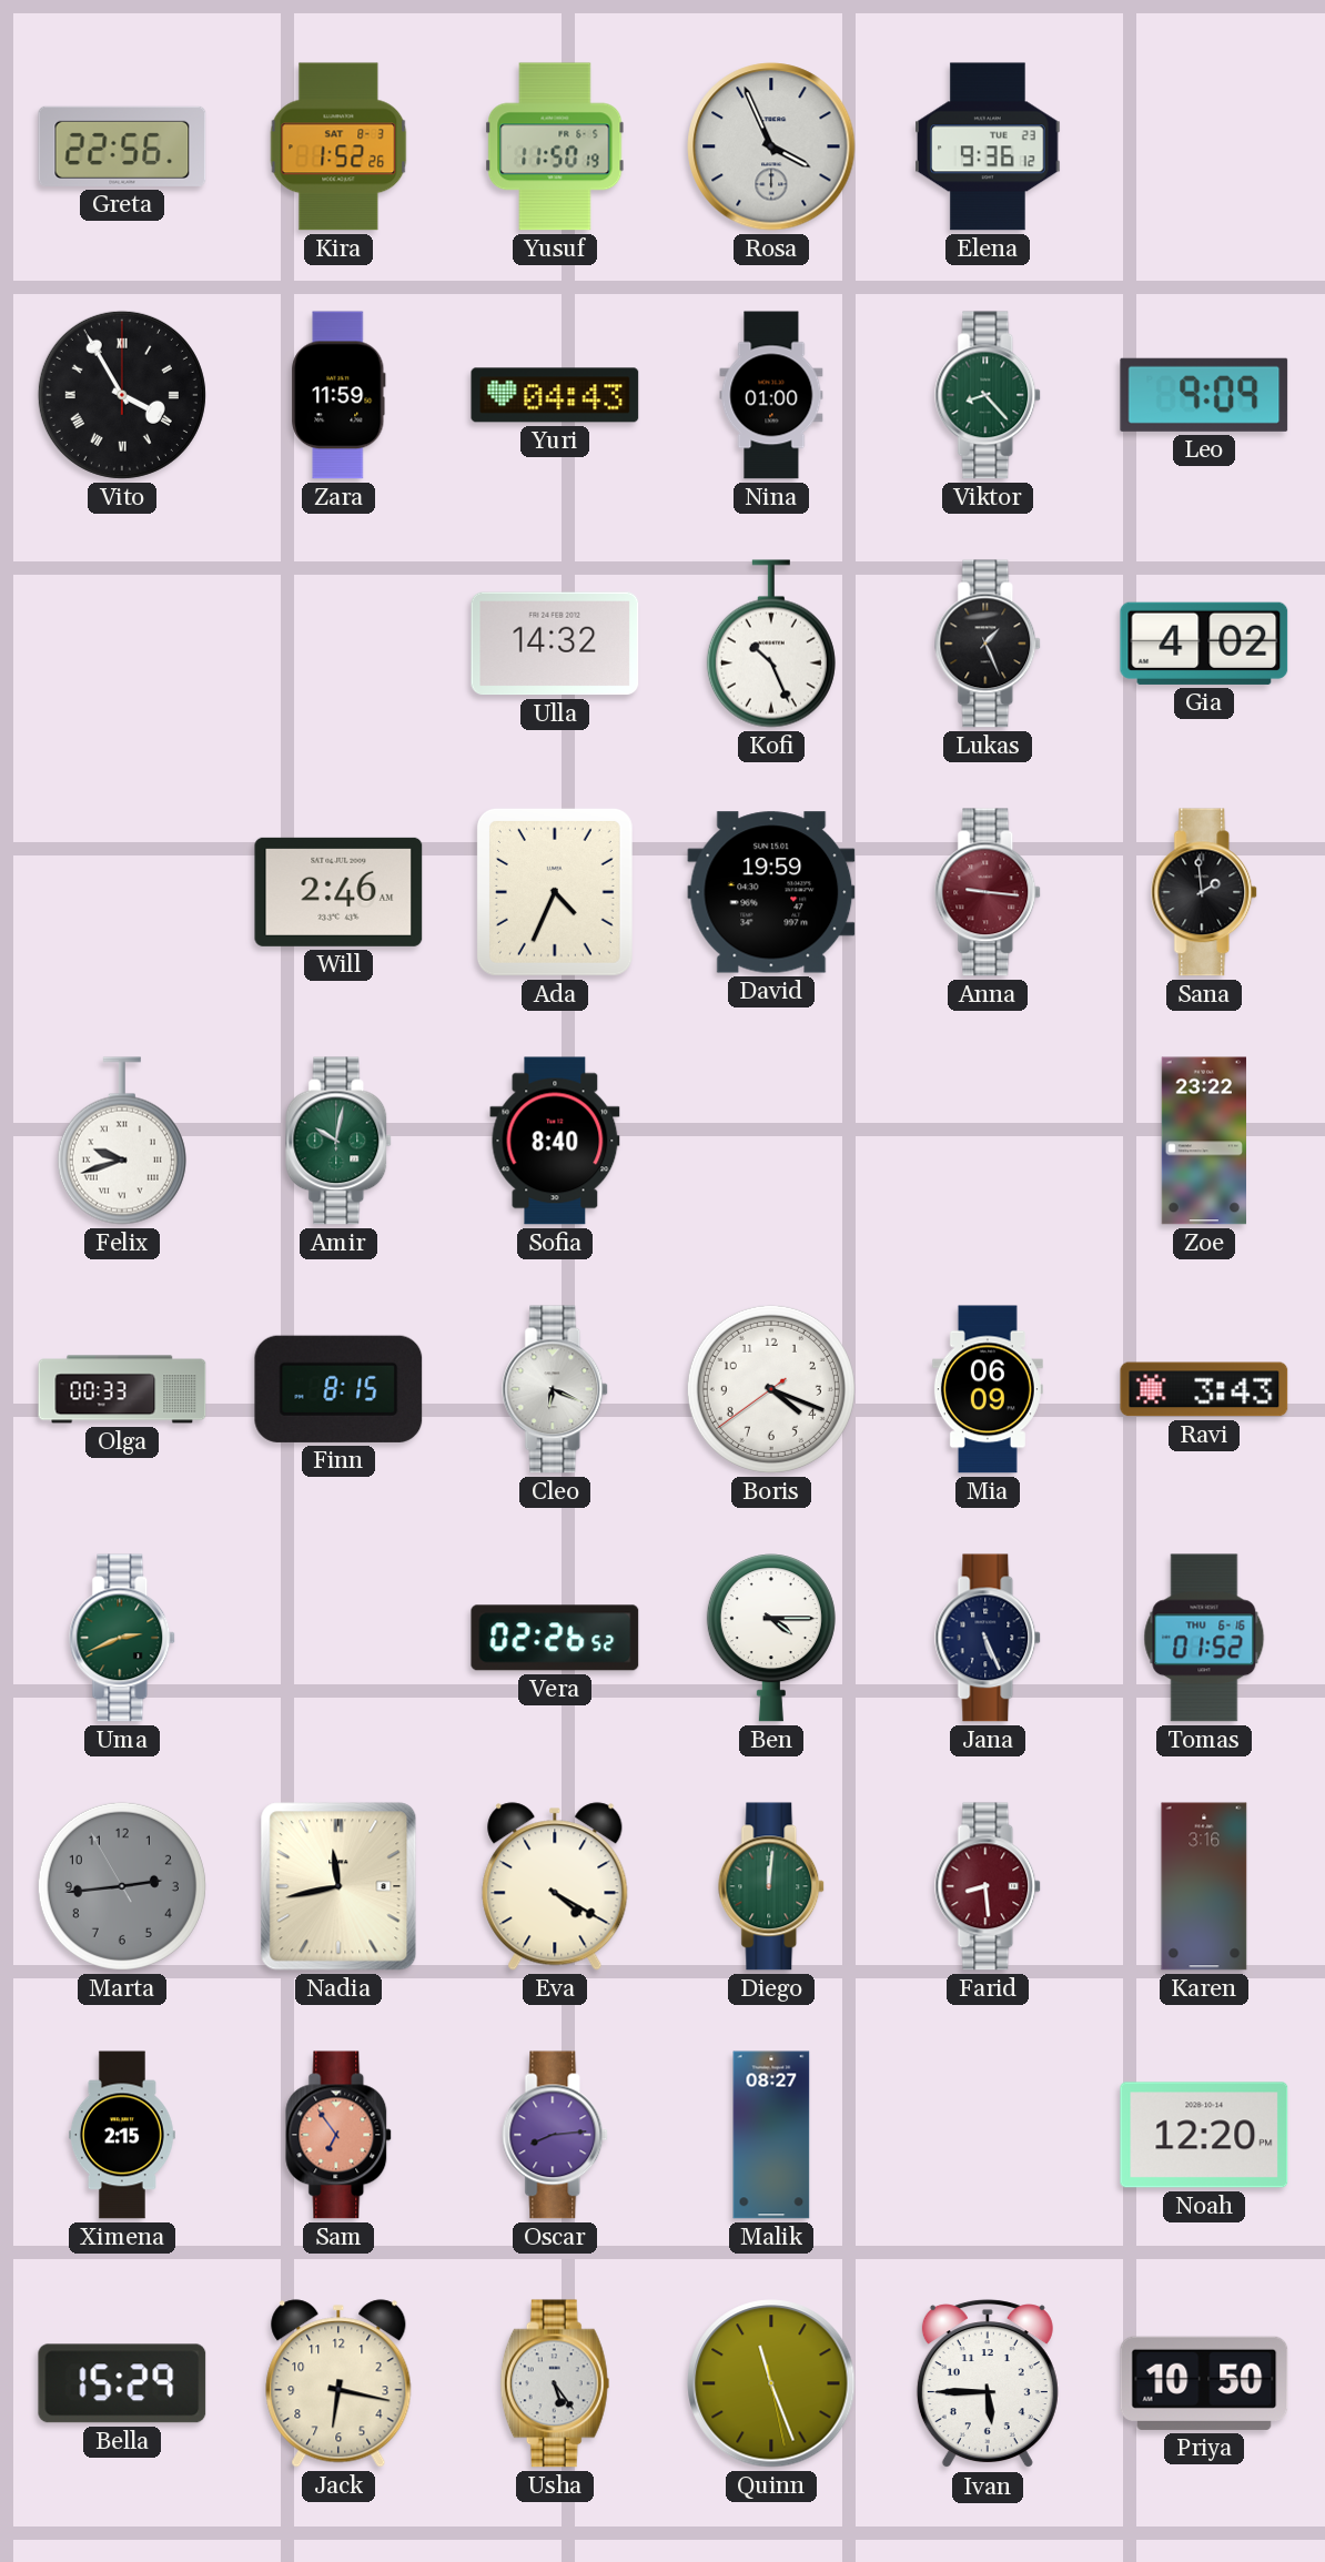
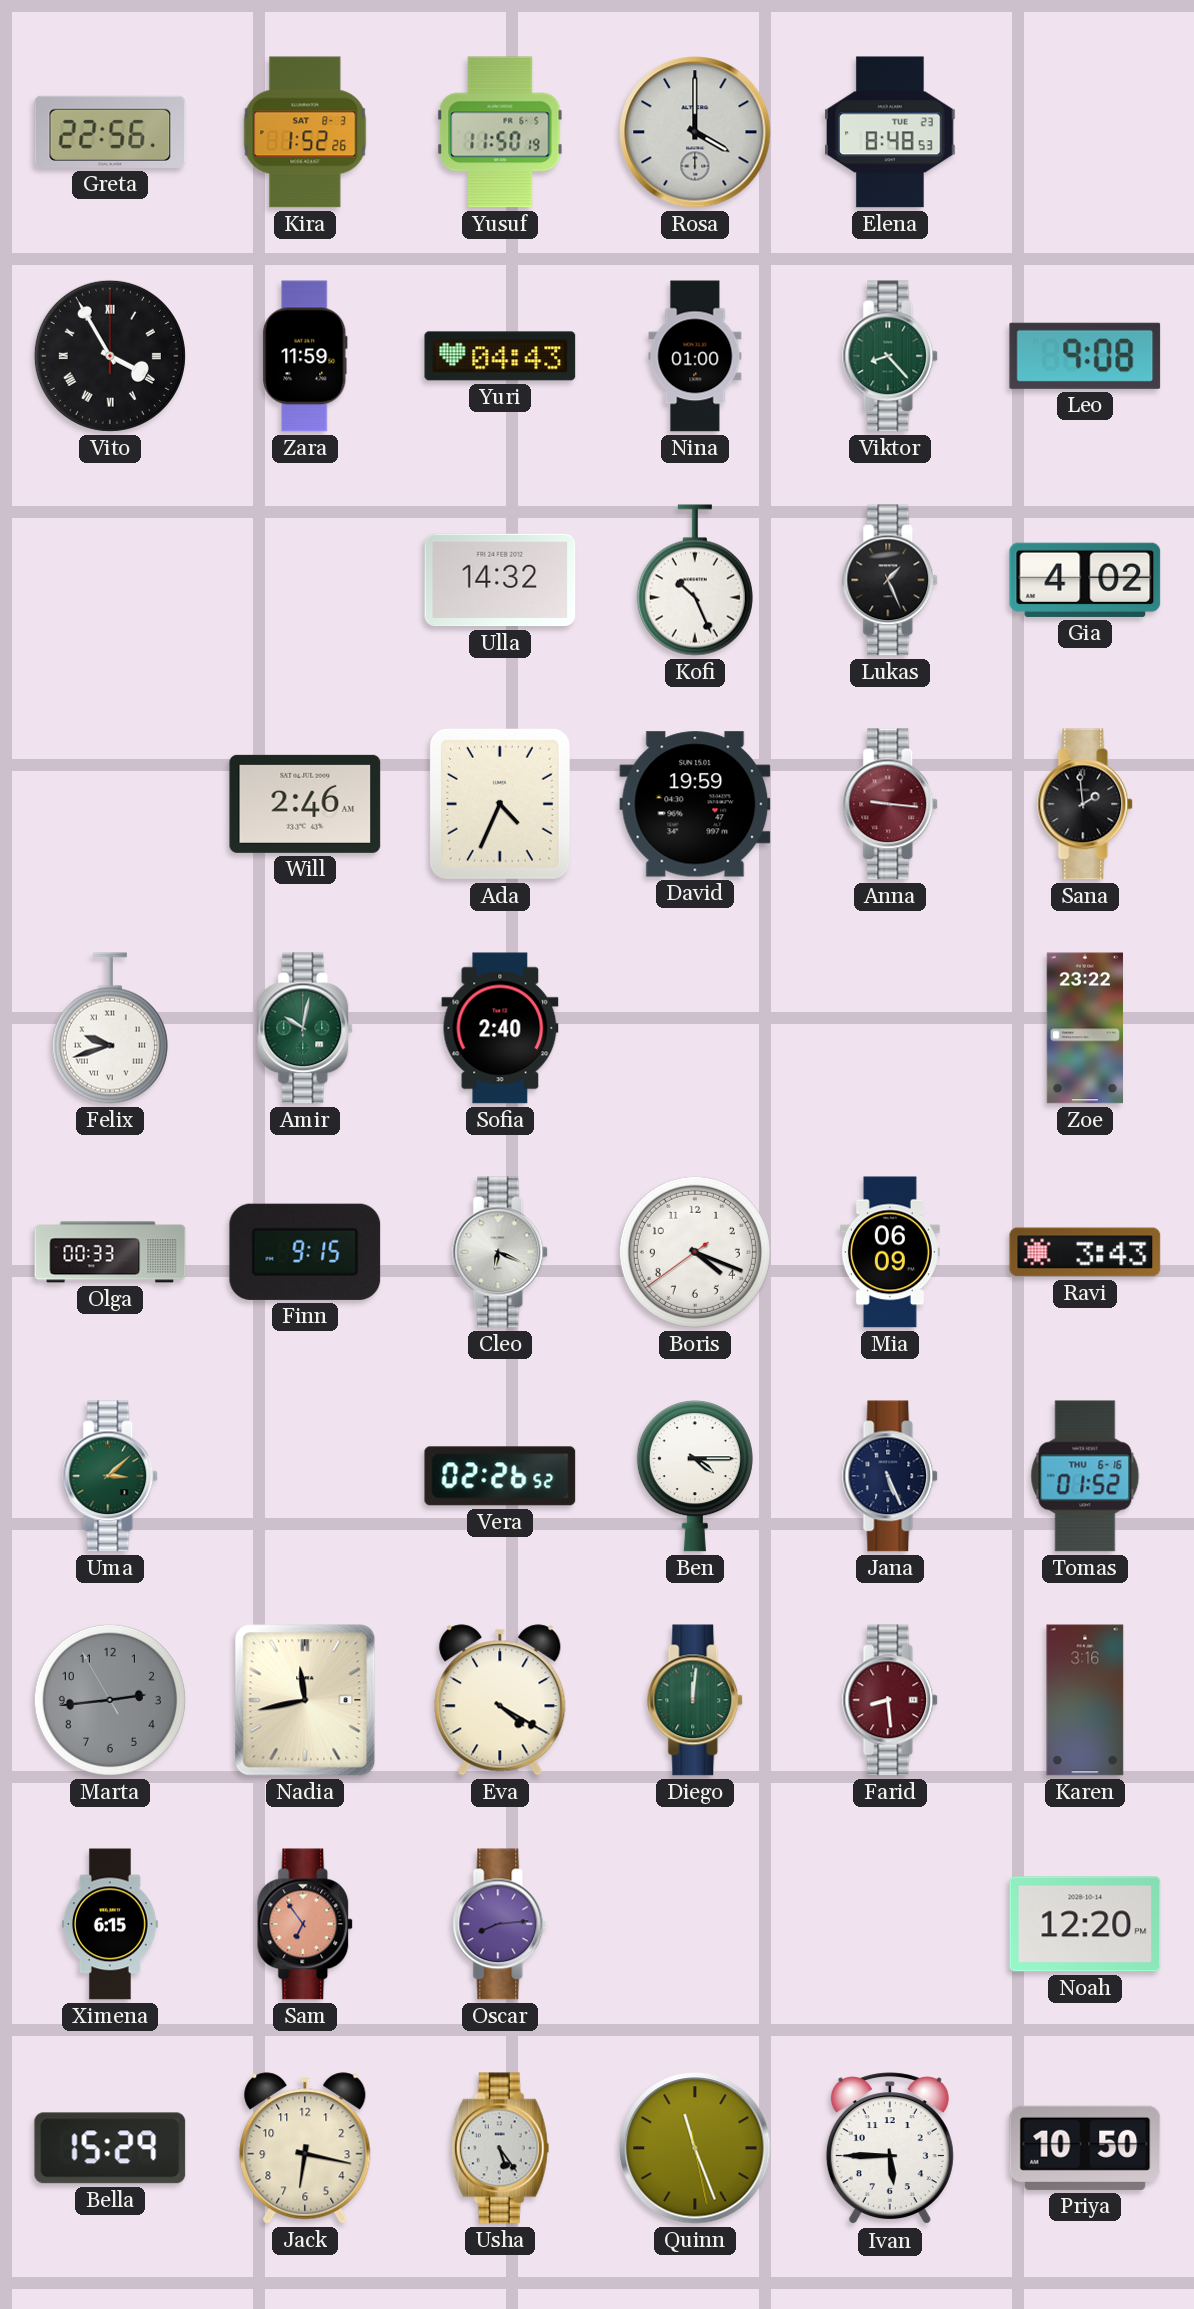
Rosa: 3:56 -> 4:00 (695, 132)
Elena: 9:36 -> 8:48 (890, 132)
Leo: 9:09 -> 9:08 (1085, 356)
Sofia: 8:40 -> 2:40 (500, 1028)
Finn: 8:15 -> 9:15 (305, 1252)
Uma: 2:41 -> 3:08 (111, 1476)
Ximena: 2:15 -> 6:15 (111, 1924)
Malik: 08:27 -> none (771, 2135)
